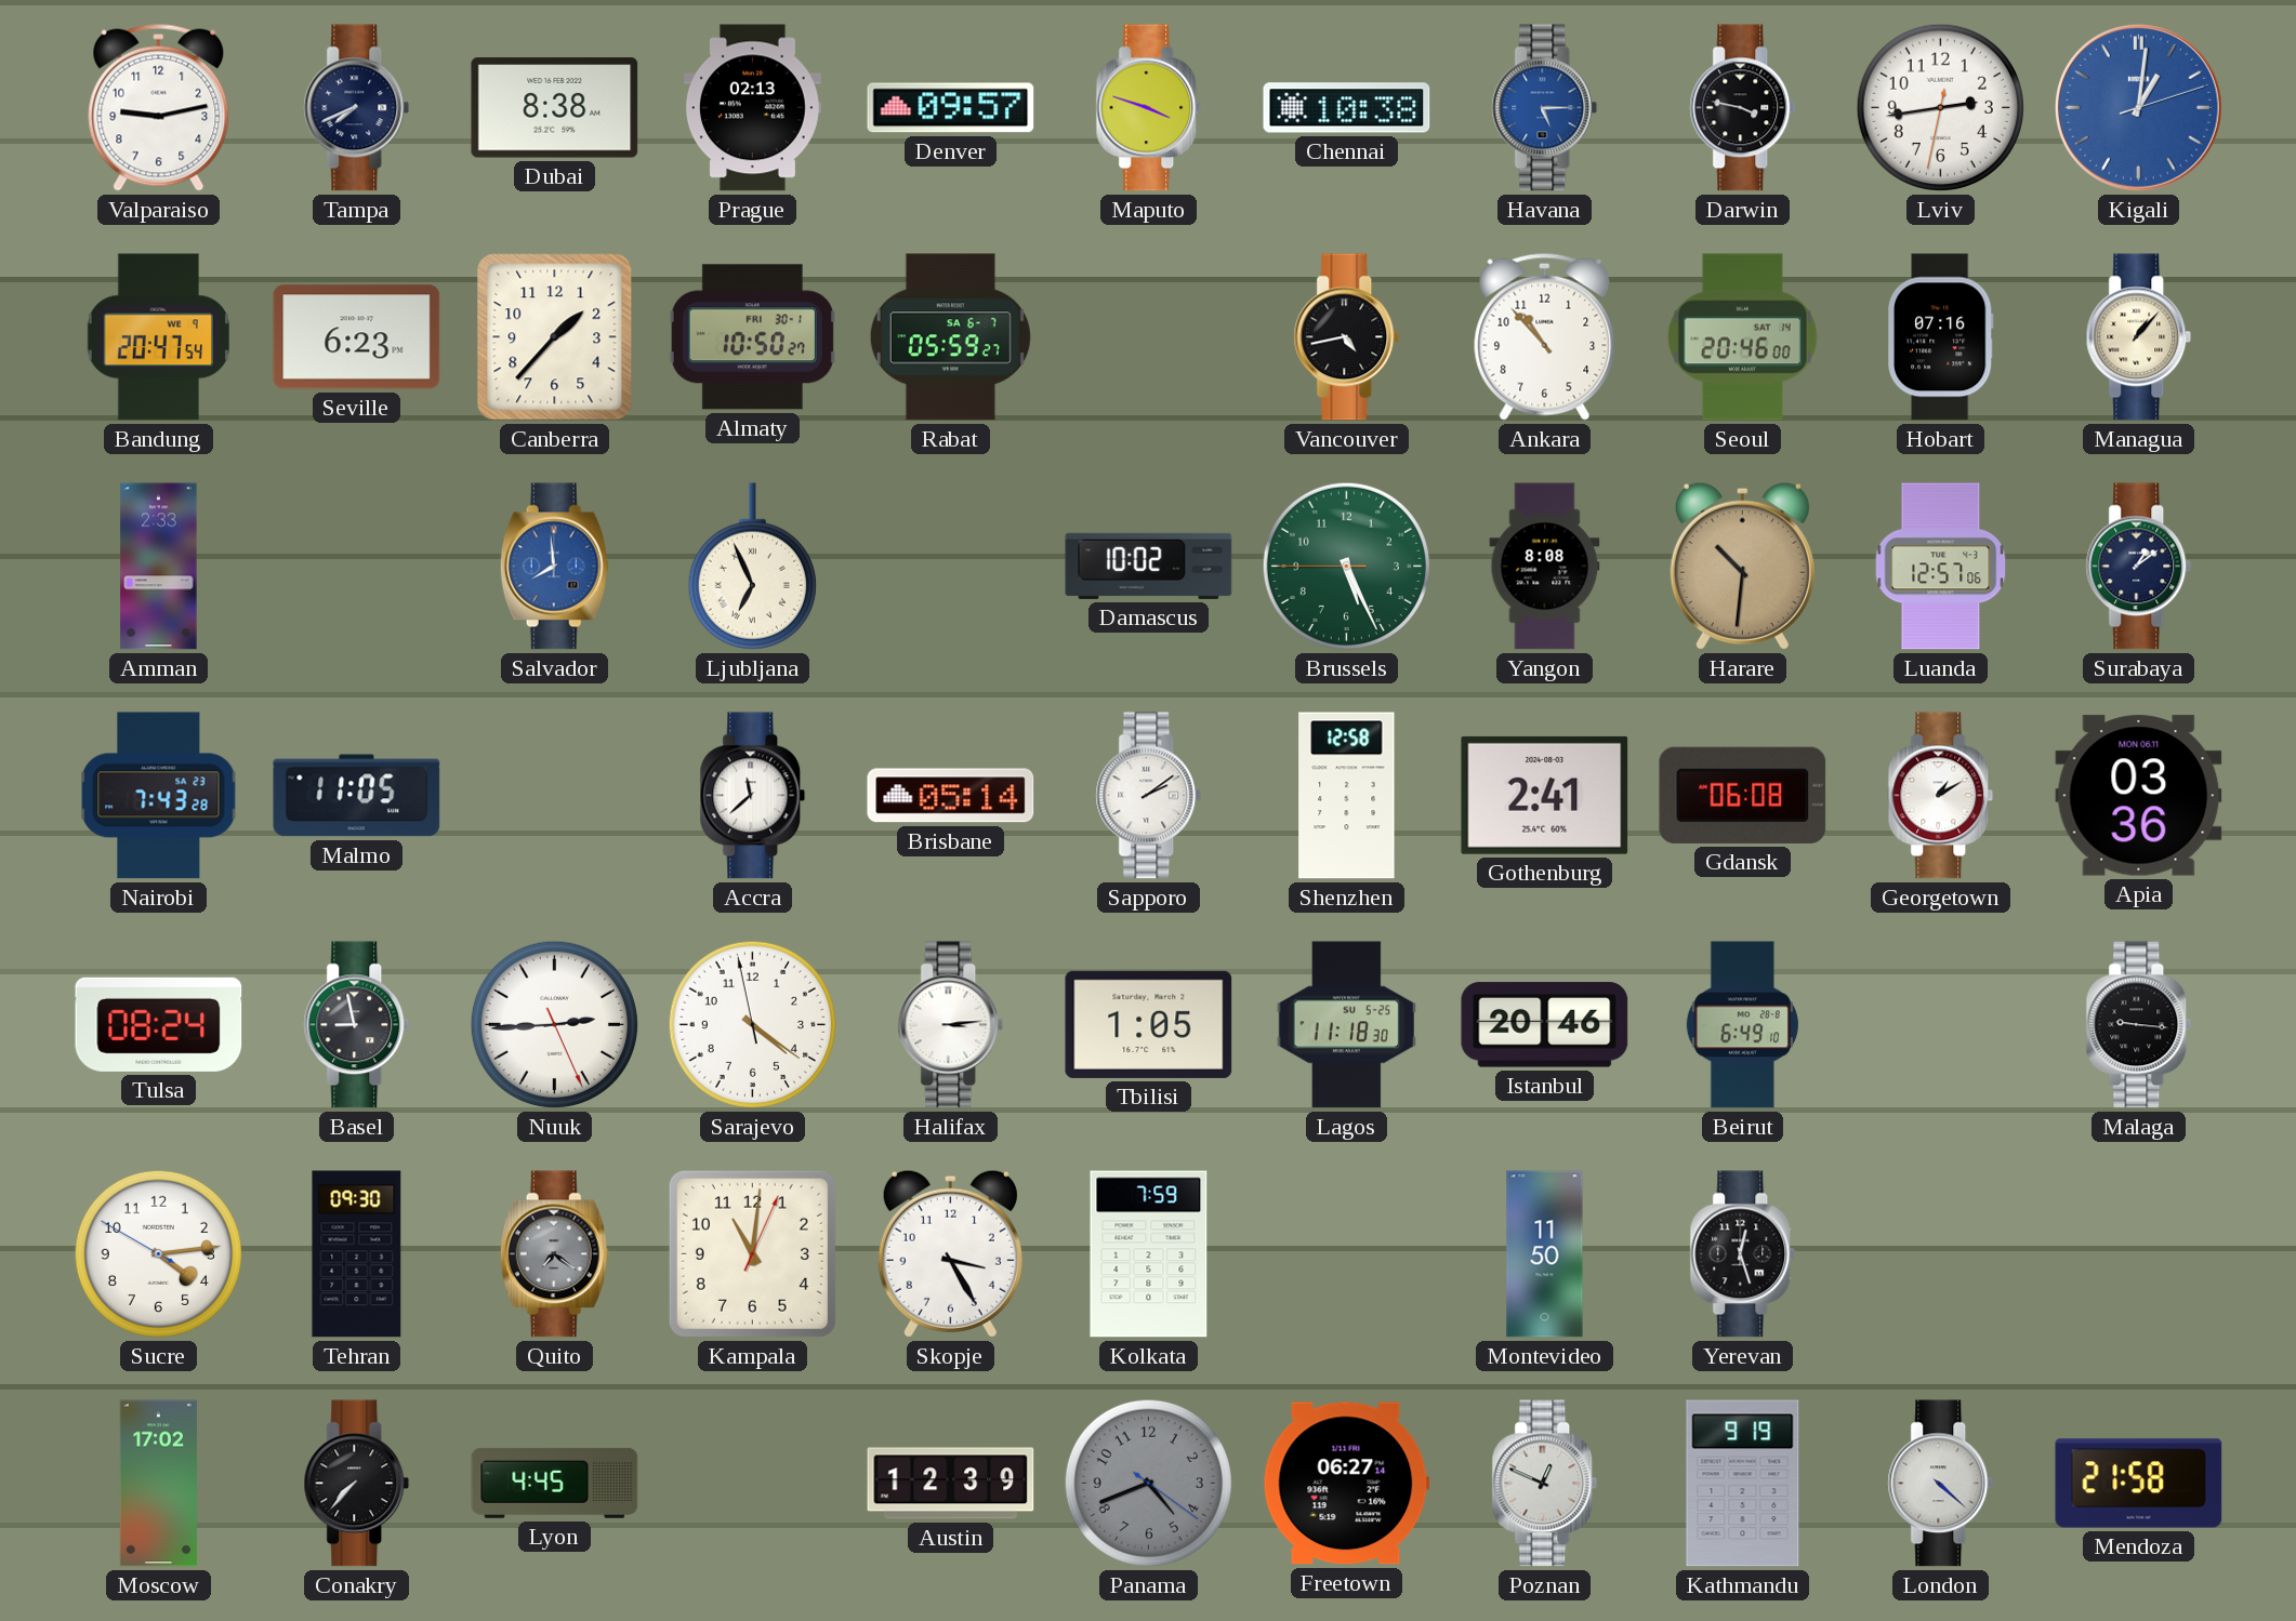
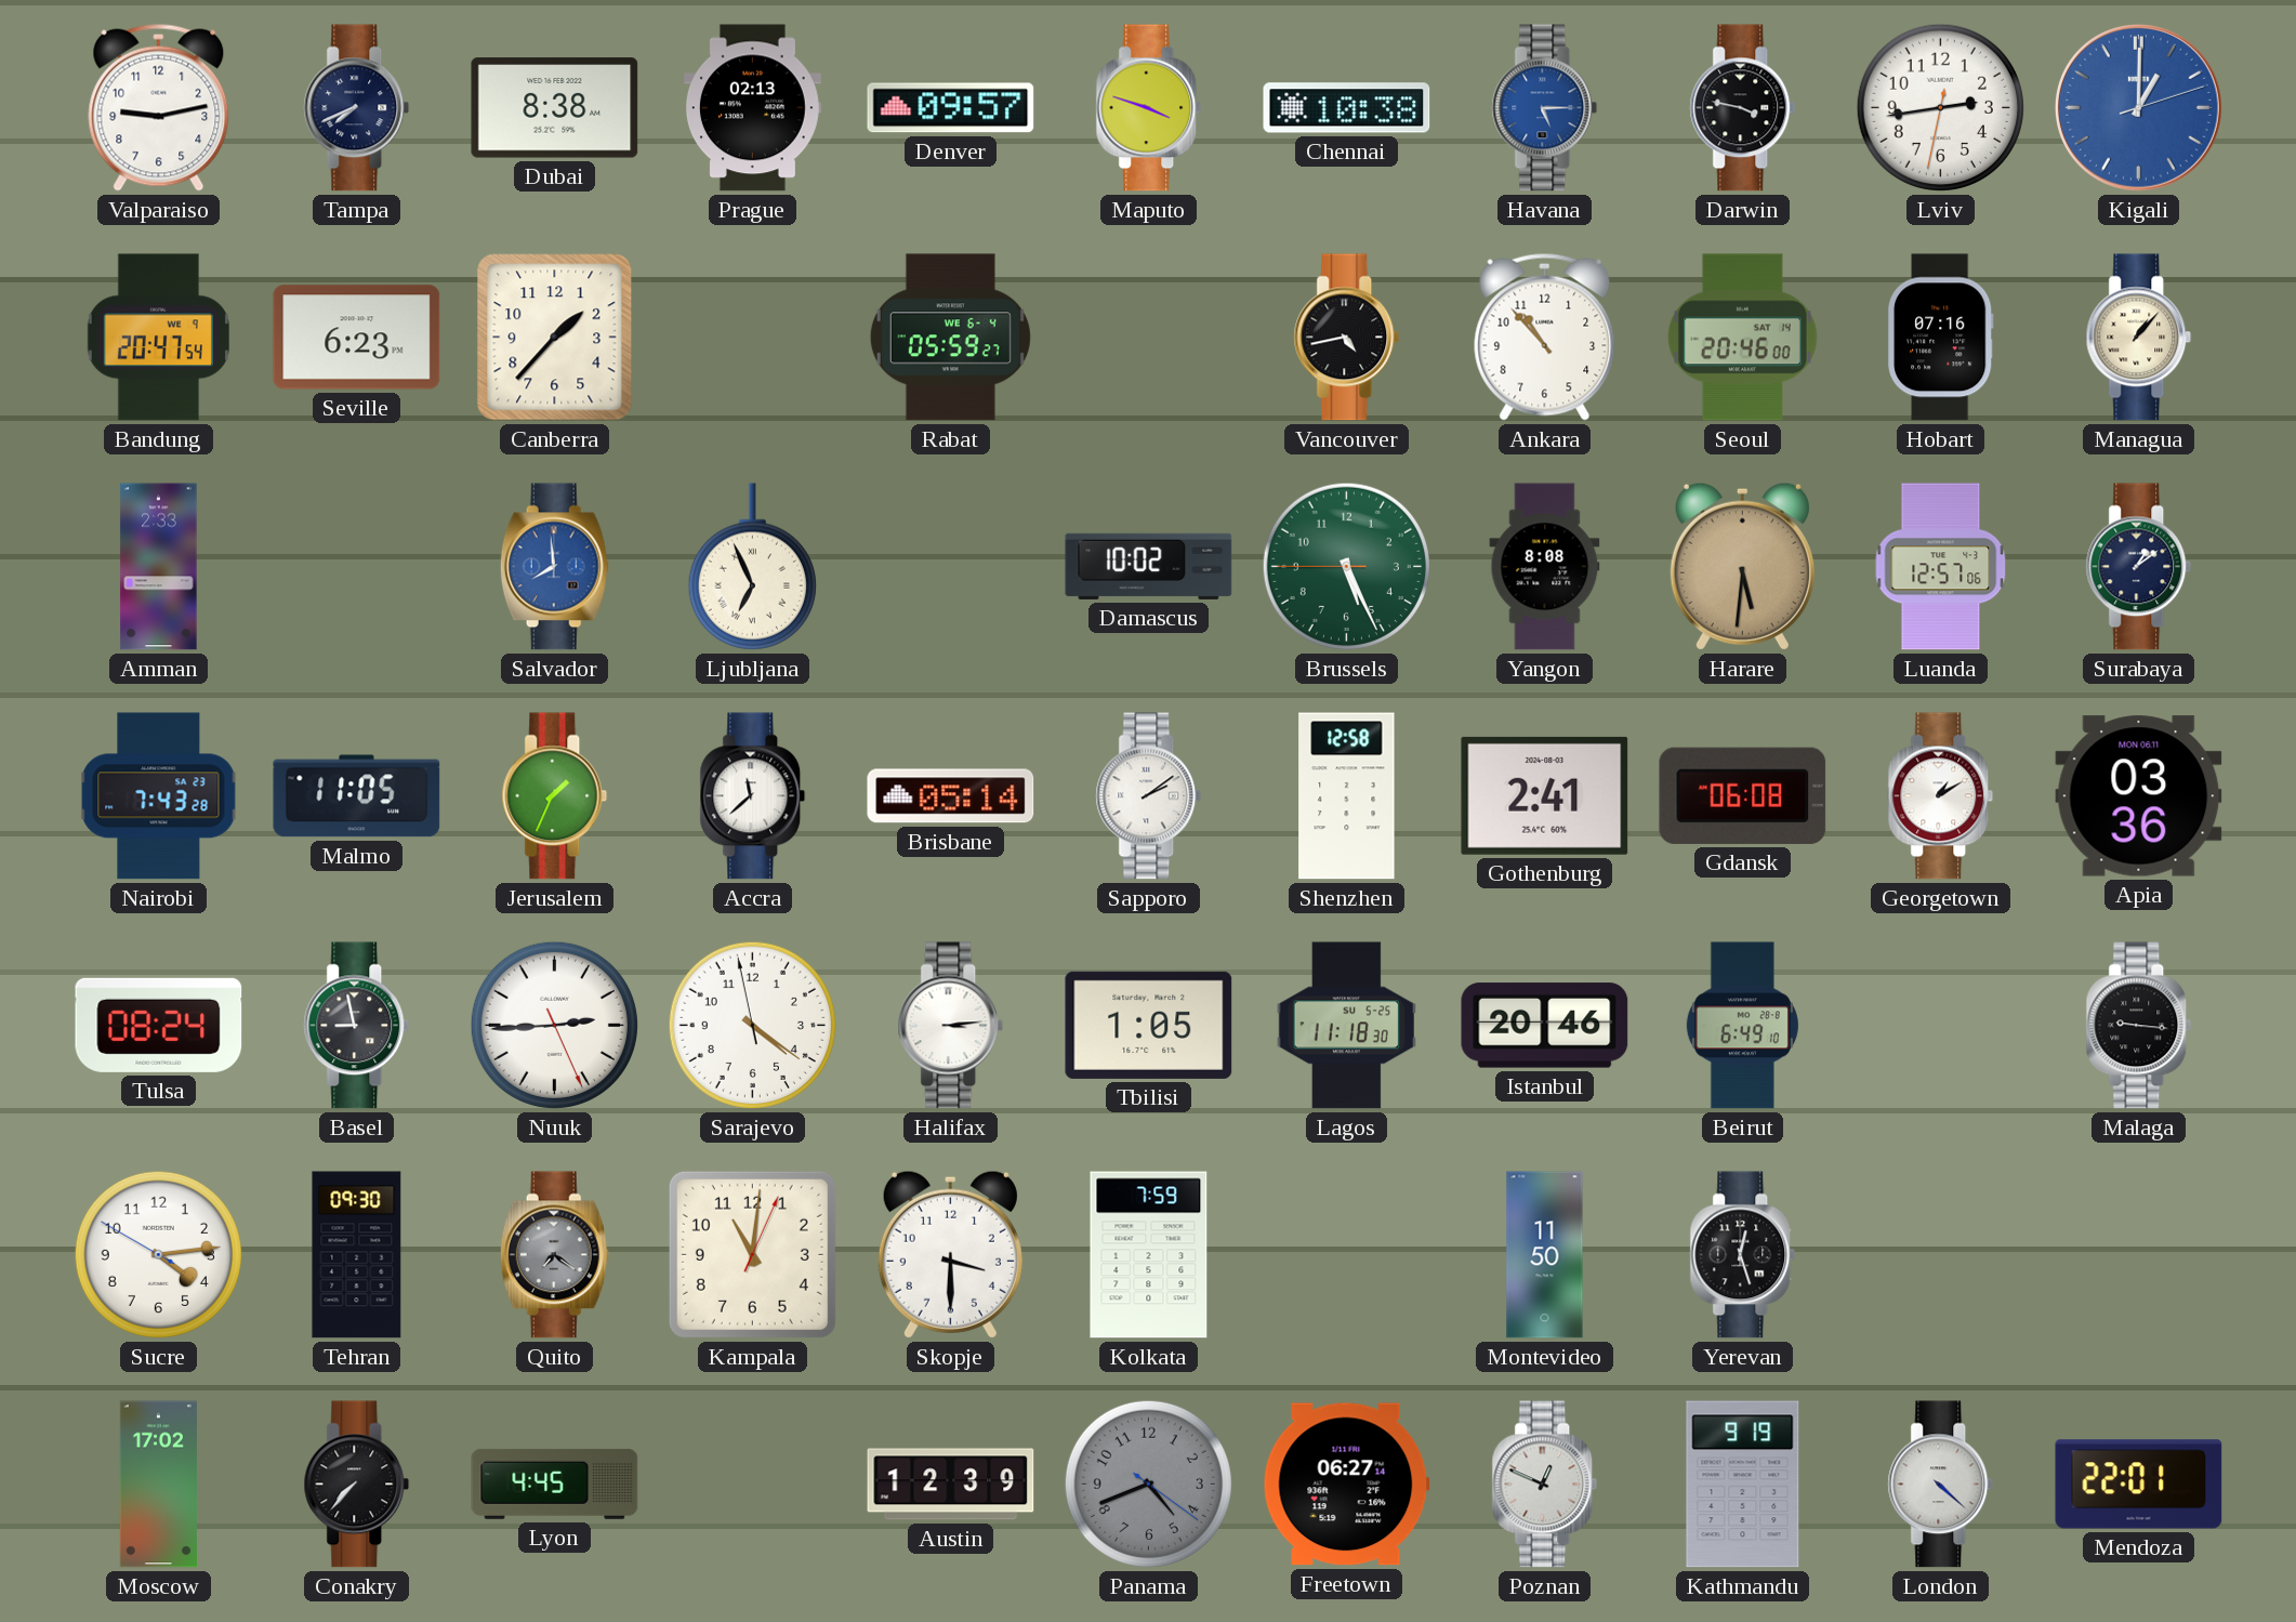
Kigali: 1:01 -> 1:00 (2138, 107)
Almaty: 10:50 -> none (752, 337)
Rabat date: SA 6-7 -> WE 6-4 (950, 338)
Harare: 10:31 -> 5:31 (1742, 566)
Jerusalem: none -> 1:34 (555, 796)
Skopje: 3:25 -> 3:30 (950, 1254)
Mendoza: 21:58 -> 22:01 (2139, 1485)
